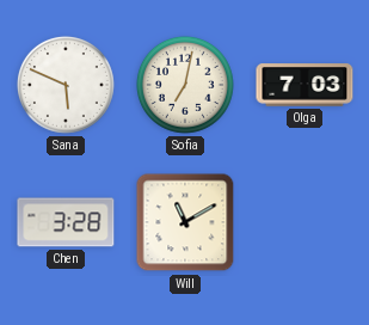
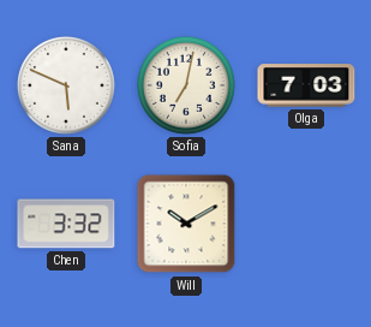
Chen: 3:28 -> 3:32 (66, 224)
Will: 11:10 -> 10:10 (186, 224)
